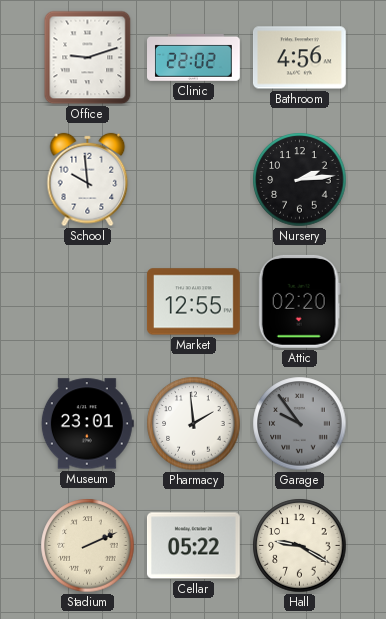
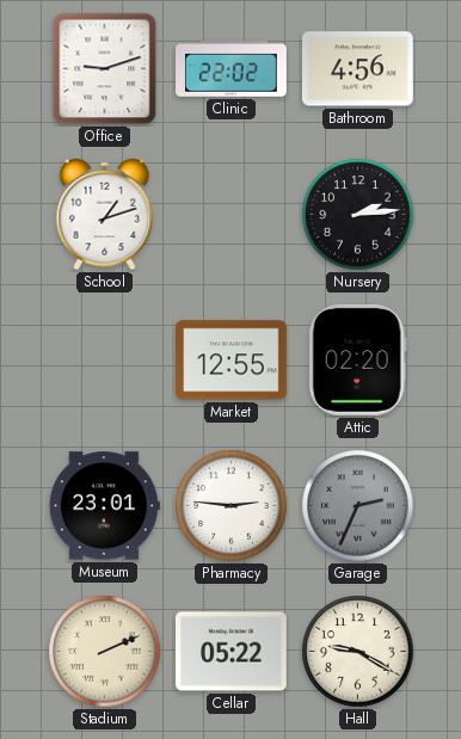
School: 9:59 -> 1:12 (105, 215)
Pharmacy: 1:59 -> 2:46 (232, 506)
Garage: 9:54 -> 2:34 (358, 506)
